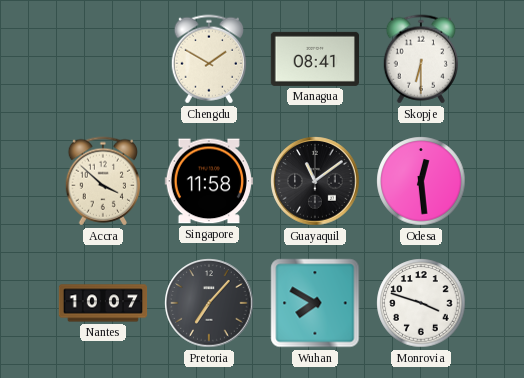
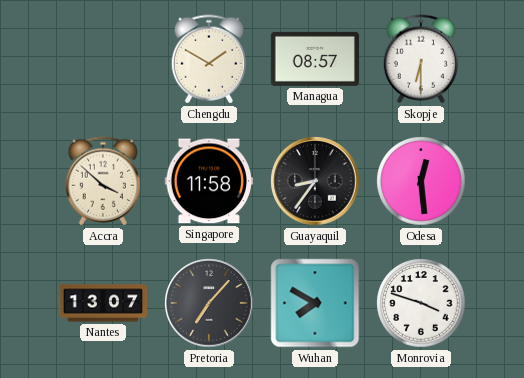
Managua: 08:41 -> 08:57 (314, 59)
Guayaquil: 11:09 -> 8:36 (315, 181)
Nantes: 10:07 -> 13:07 (103, 303)
